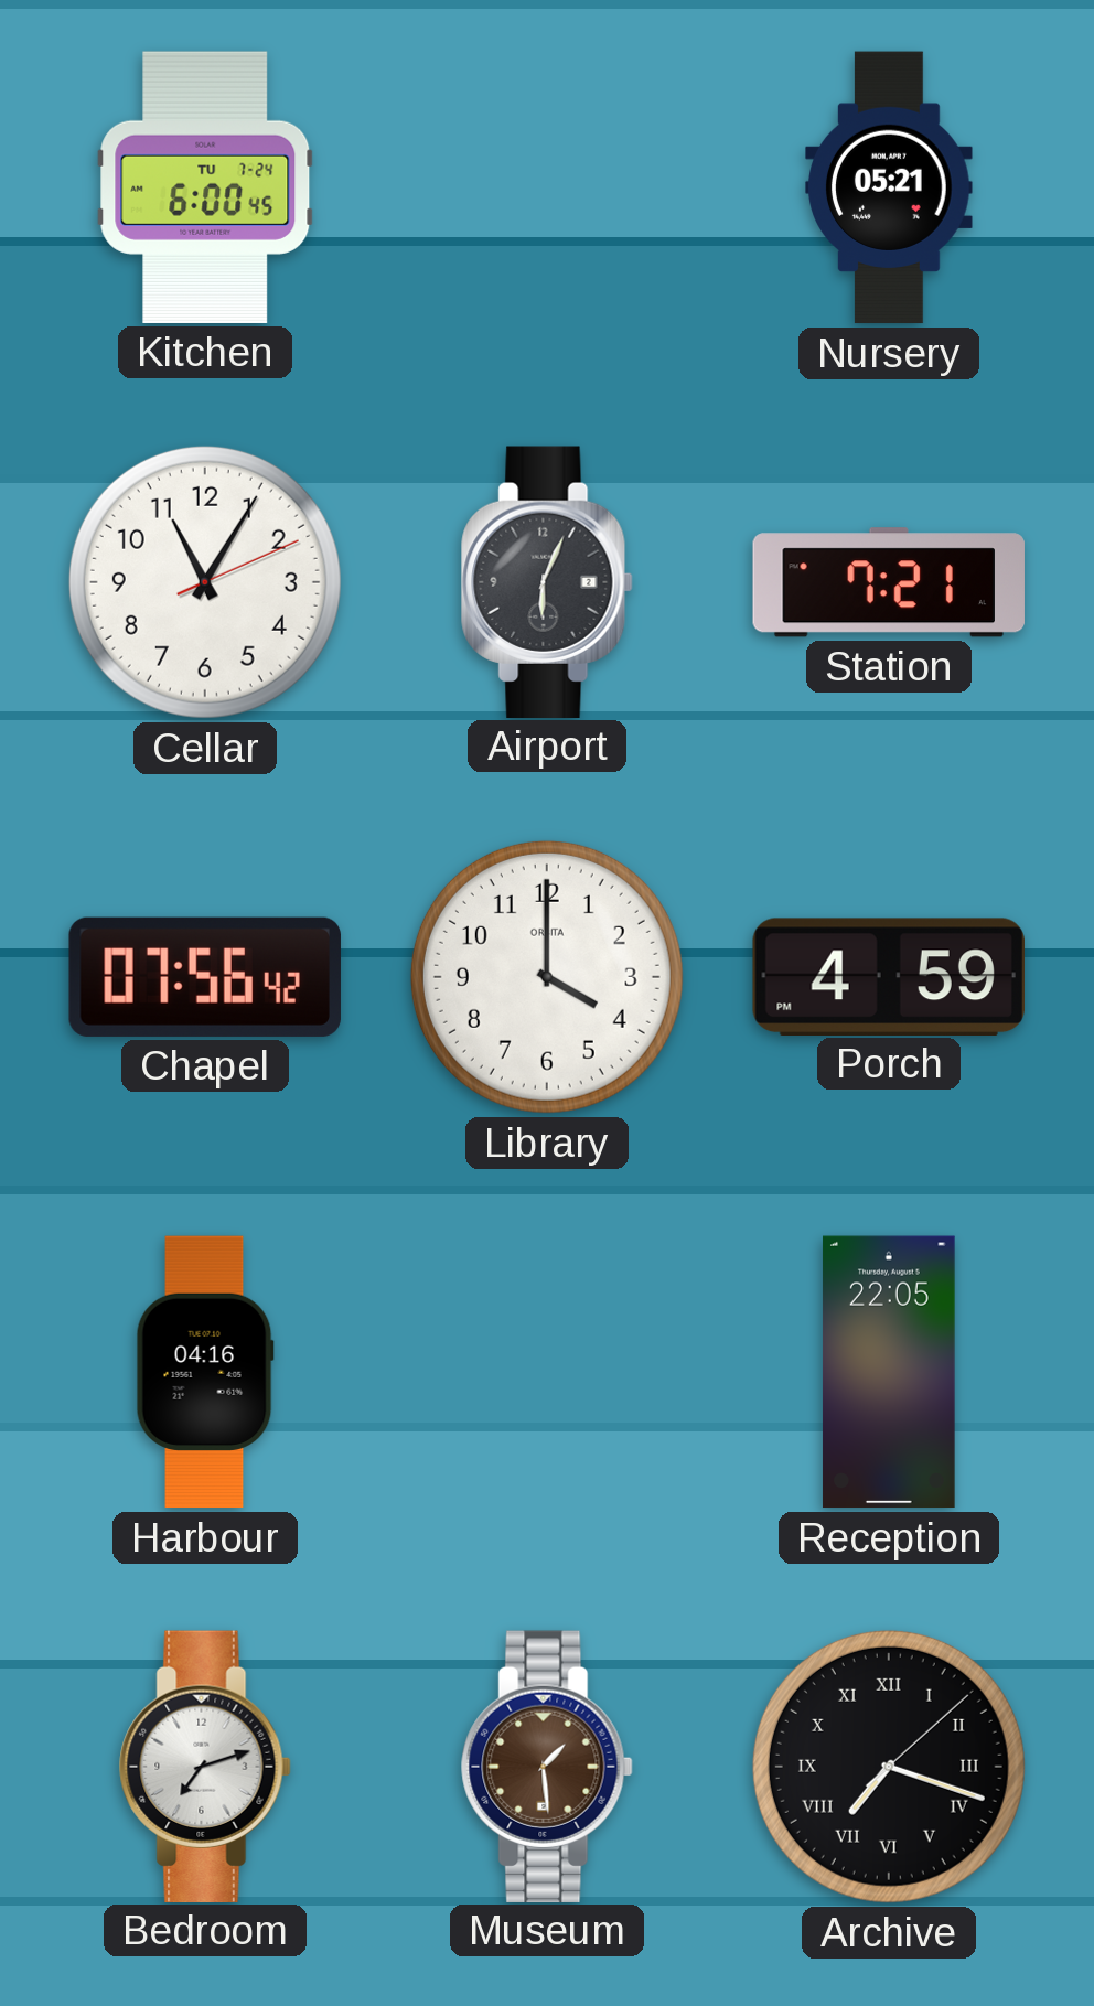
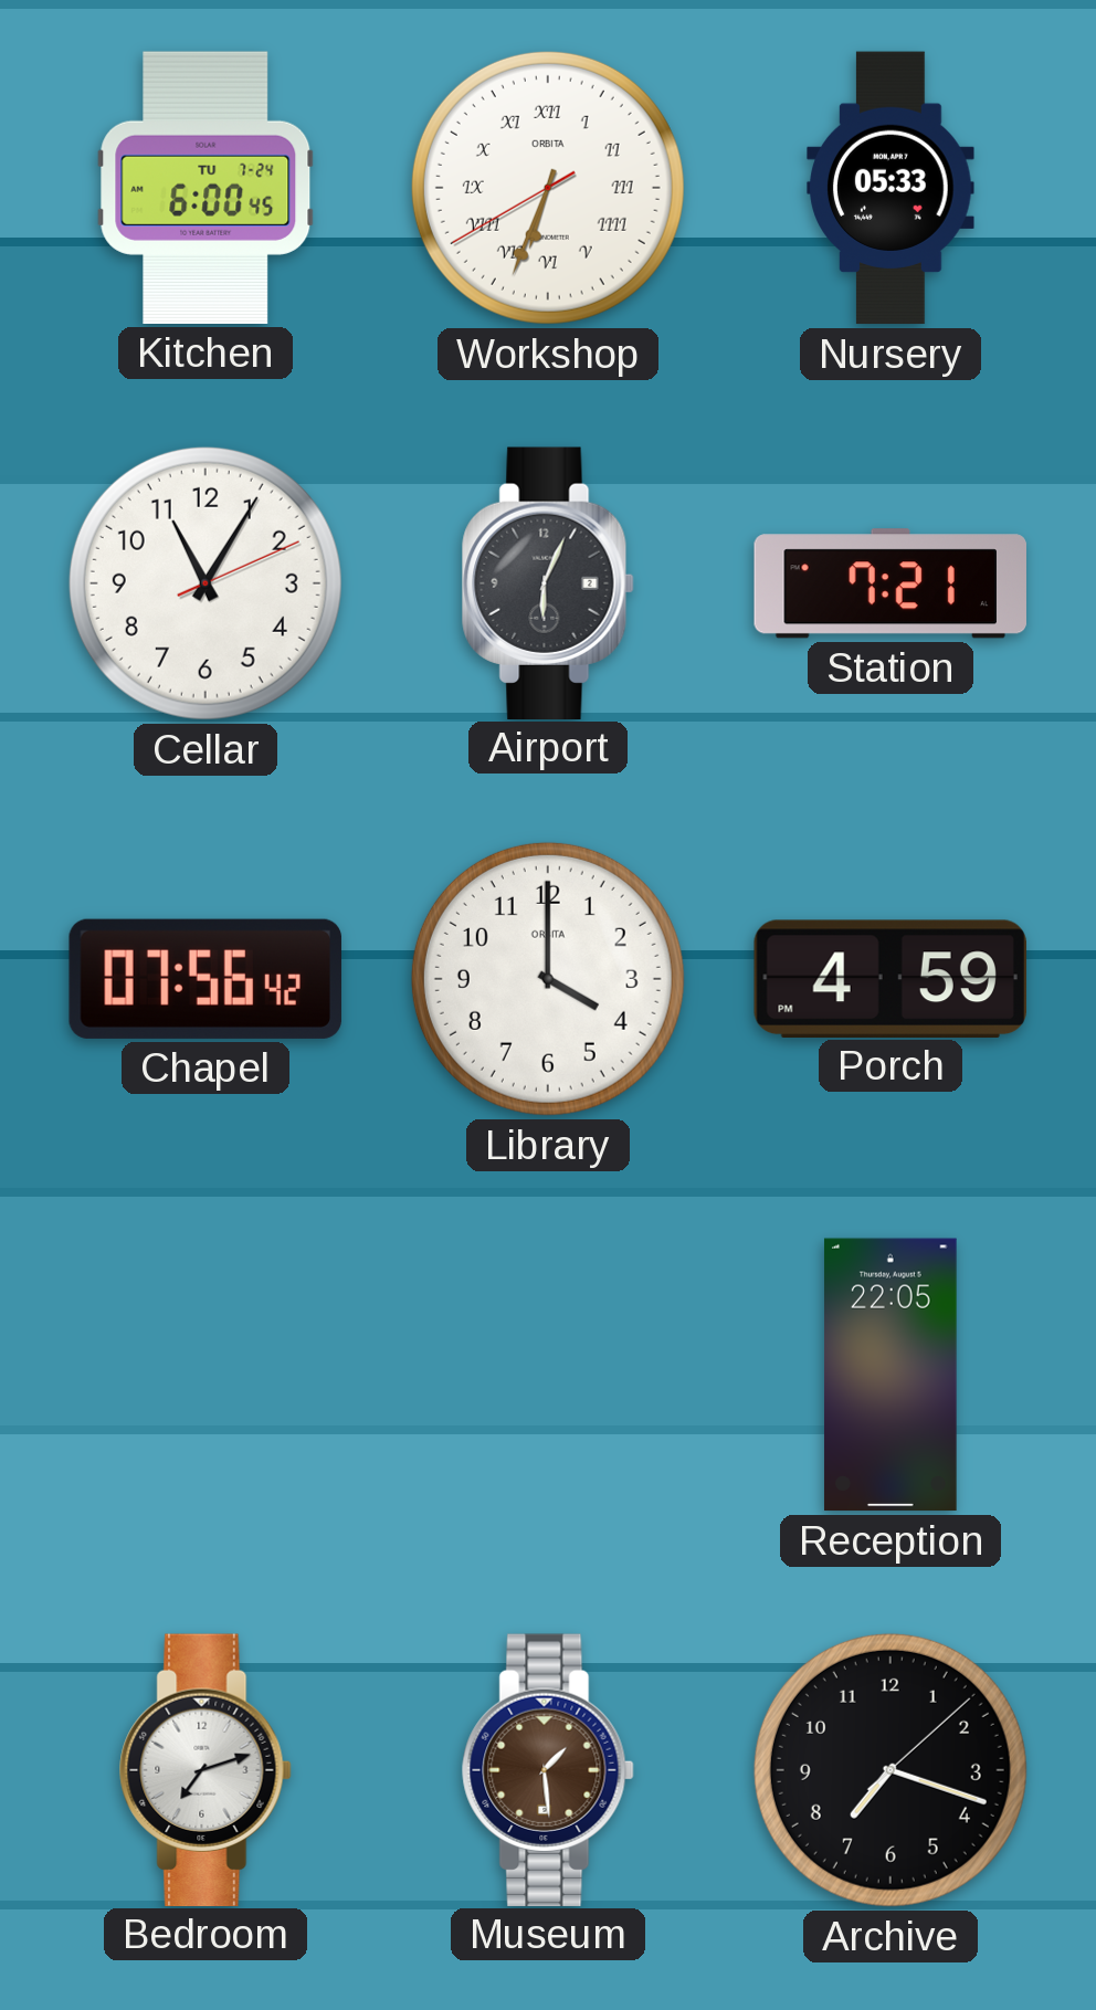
Workshop: none -> 6:33 (548, 188)
Nursery: 05:21 -> 05:33 (890, 188)
Harbour: 04:16 -> none (205, 1372)
Archive numerals: Roman -> Arabic (890, 1770)
